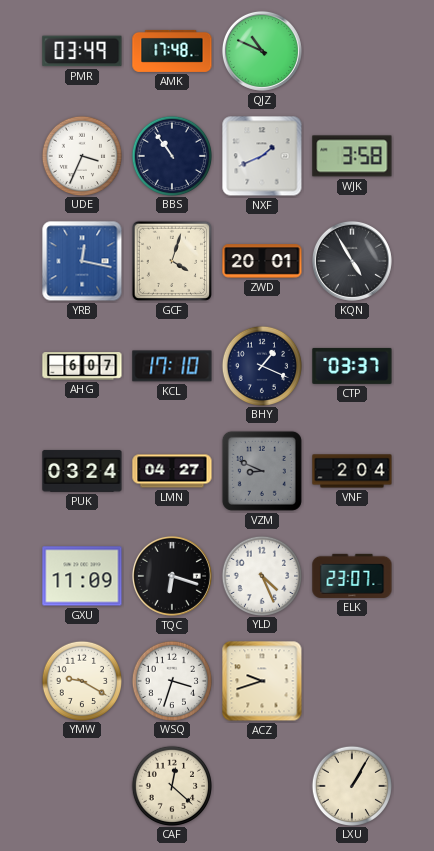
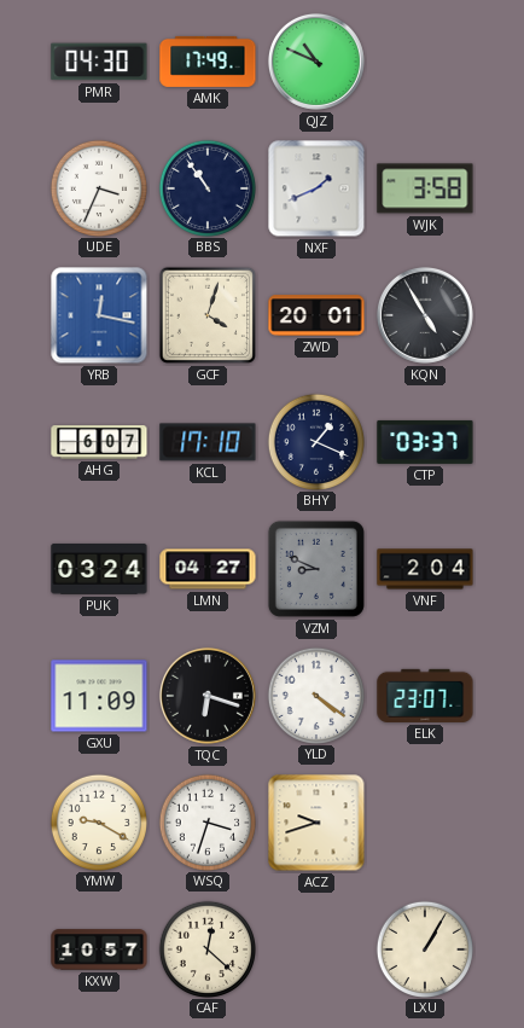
PMR: 03:49 -> 04:30 (99, 62)
AMK: 17:48 -> 17:49 (208, 62)
YLD: 4:26 -> 4:21 (315, 695)
KXW: none -> 10:57 (99, 949)
